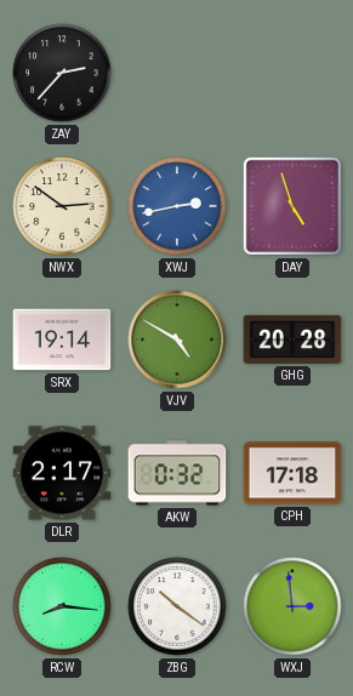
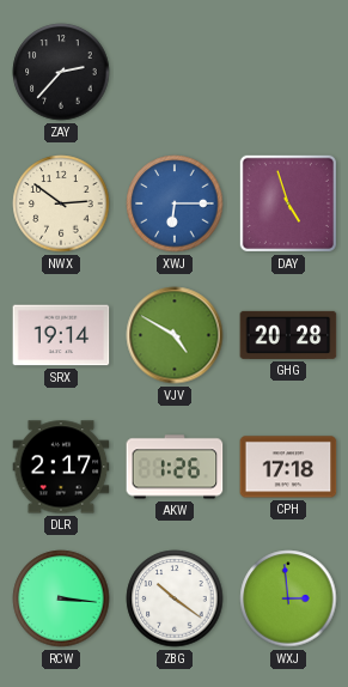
XWJ: 2:43 -> 6:15 (175, 203)
AKW: 0:32 -> 1:26 (175, 467)
RCW: 8:16 -> 3:16 (61, 598)
